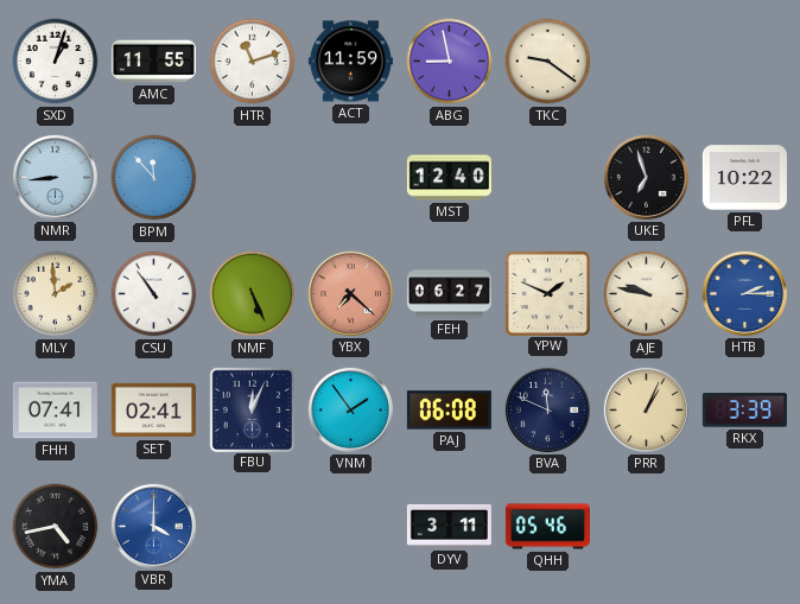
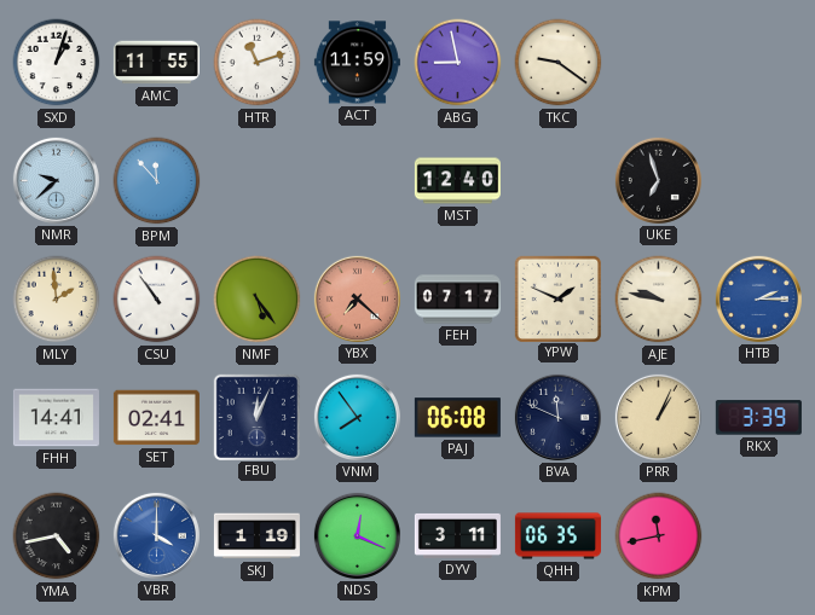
NMR: 8:44 -> 9:38 (56, 180)
PFL: 10:22 -> none (744, 178)
NMF: 5:26 -> 5:24 (258, 300)
FEH: 06:27 -> 07:17 (457, 300)
FHH: 07:41 -> 14:41 (56, 418)
VNM: 1:54 -> 7:54 (357, 417)
SKJ: none -> 1:19 (256, 536)
NDS: none -> 12:19 (357, 535)
QHH: 05:46 -> 06:35 (557, 536)
KPM: none -> 11:43 (659, 536)
